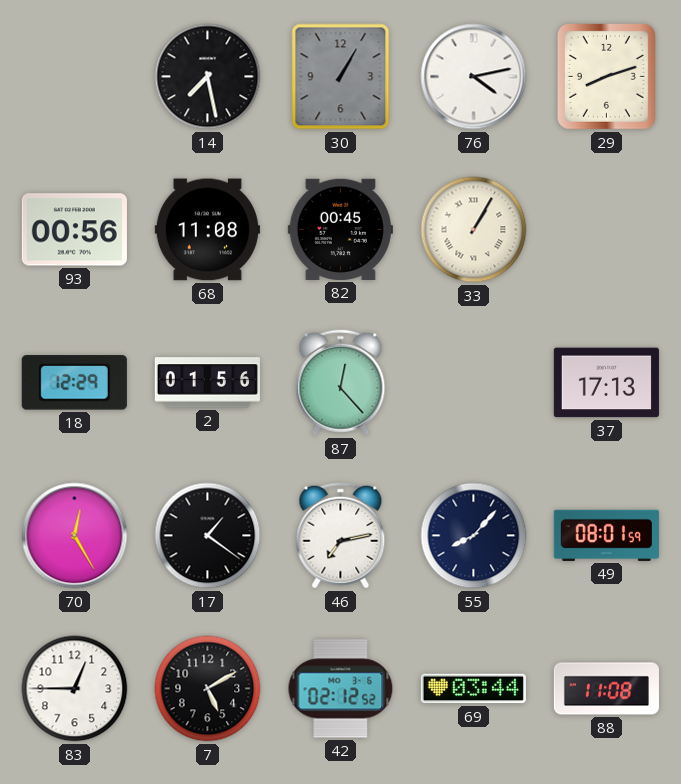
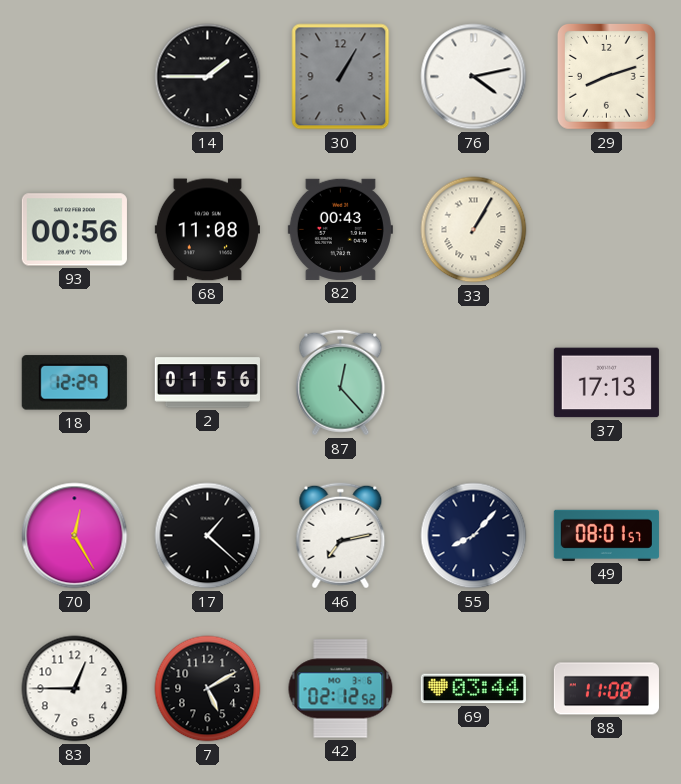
14: 7:28 -> 1:45 (208, 77)
82: 00:45 -> 00:43 (340, 229)
17: 1:21 -> 1:22 (208, 536)
49: 08:01:59 -> 08:01:57 (606, 535)
